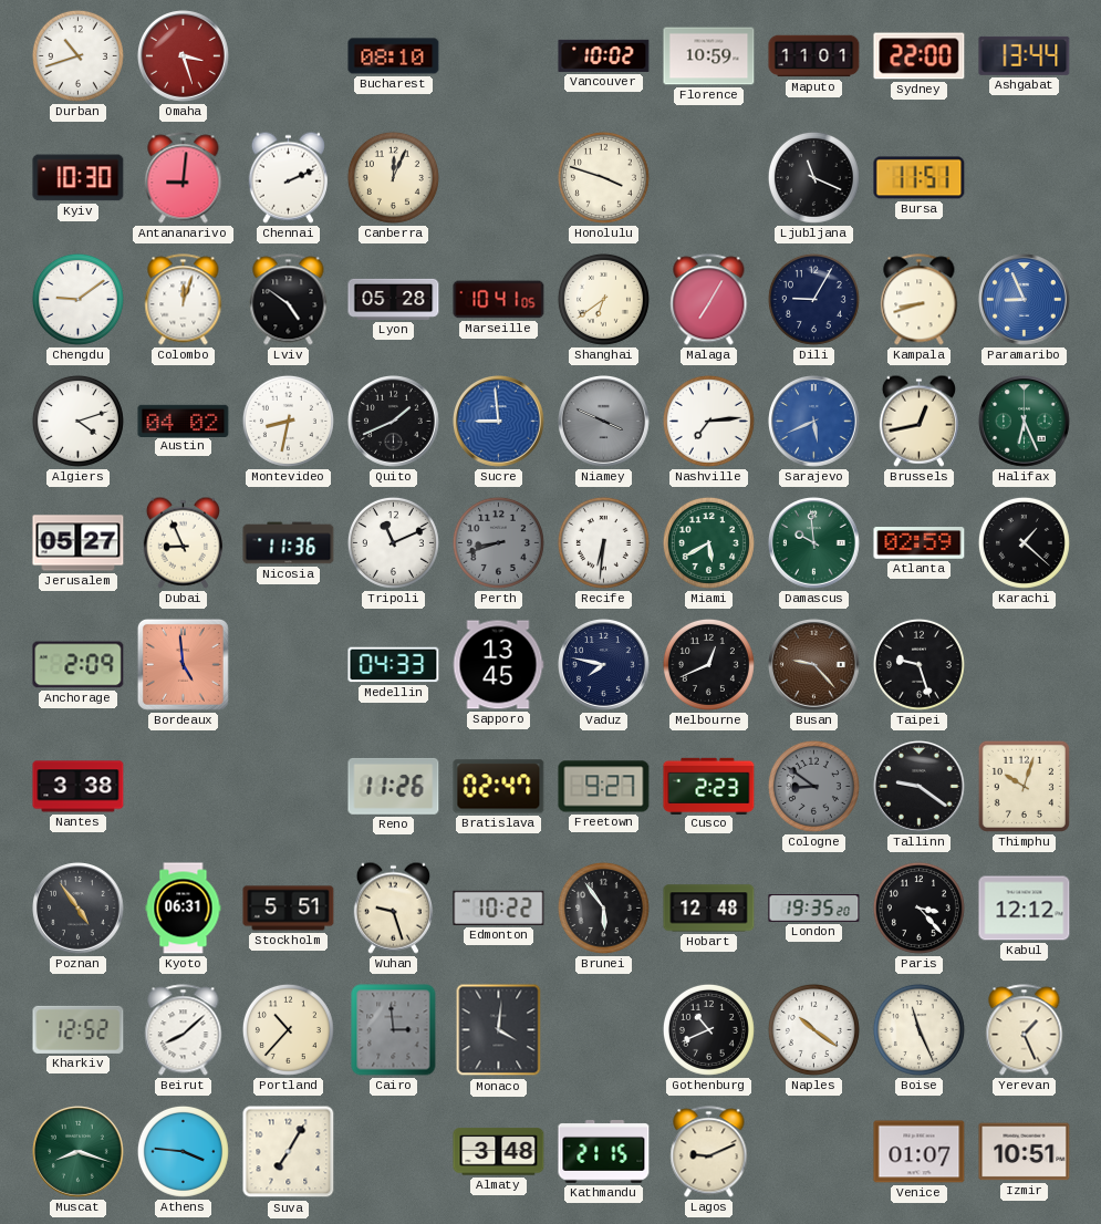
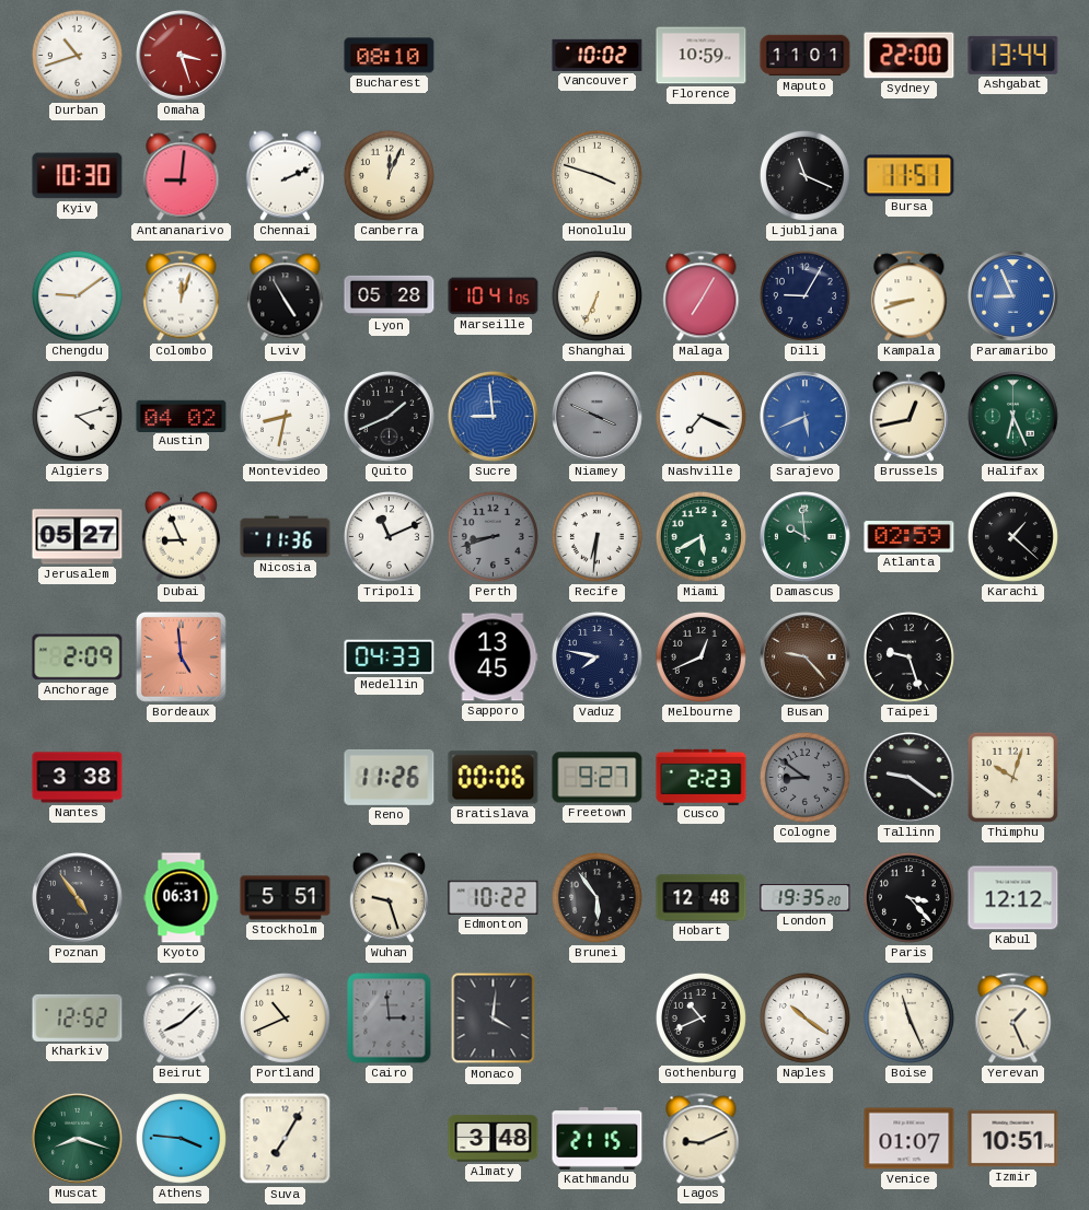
Lviv: 4:51 -> 4:55 (286, 296)
Shanghai: 6:39 -> 6:34 (596, 295)
Nashville: 7:14 -> 7:19 (700, 416)
Bratislava: 02:47 -> 00:06 (494, 778)
Portland: 10:37 -> 10:41 (285, 1017)
